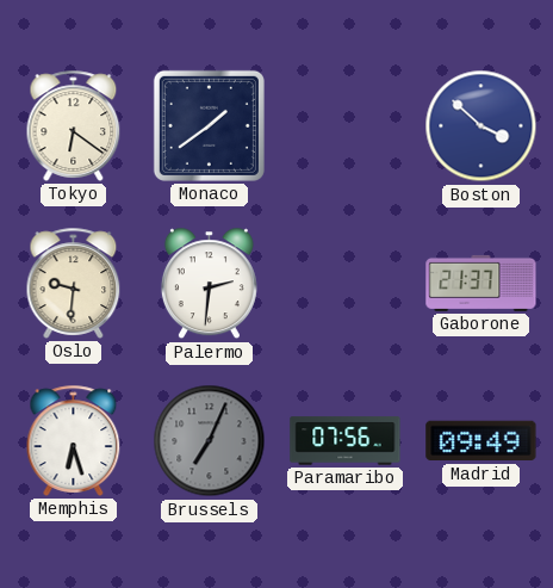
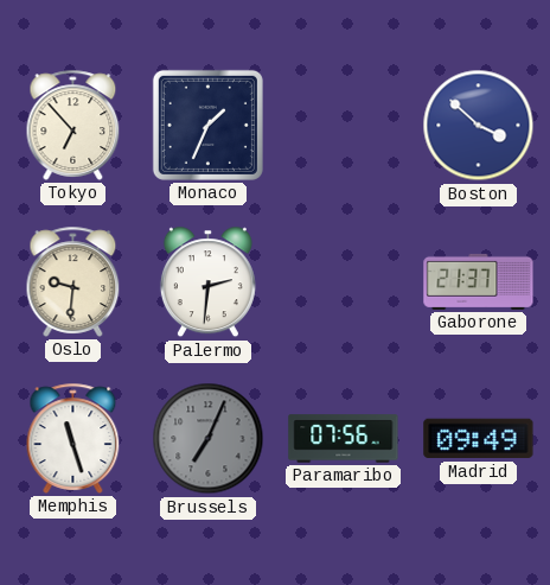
Tokyo: 6:21 -> 6:53 (73, 125)
Monaco: 1:39 -> 1:34 (207, 125)
Memphis: 6:27 -> 11:27 (73, 438)
